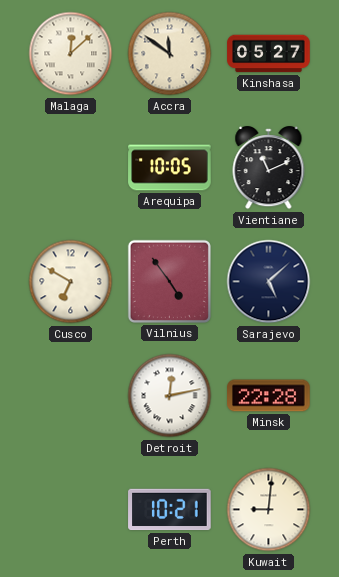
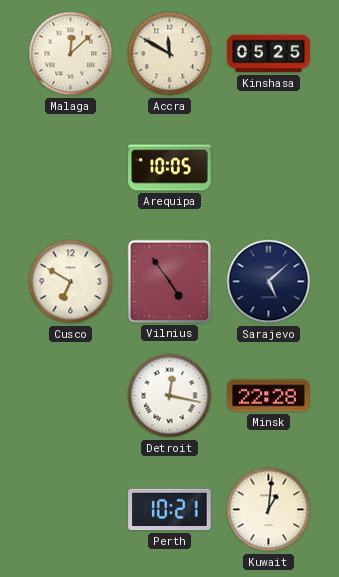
Accra: 11:51 -> 11:50 (170, 54)
Kinshasa: 05:27 -> 05:25 (269, 54)
Vientiane: 11:11 -> none (269, 169)
Detroit: 12:13 -> 12:17 (170, 396)
Kuwait: 9:01 -> 1:01 (269, 510)
